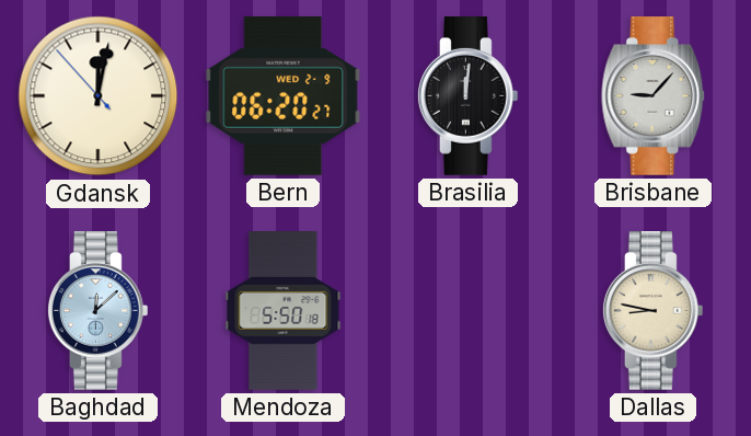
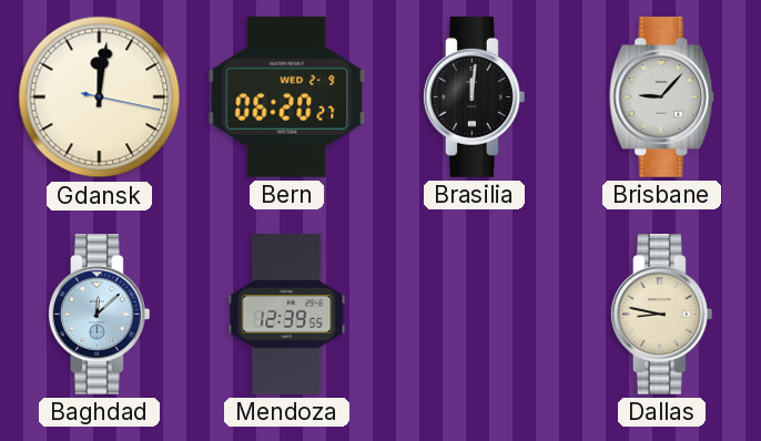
Gdansk: 12:01:53 -> 12:01:17 (100, 98)
Mendoza: 5:50 -> 12:39 (287, 315)
